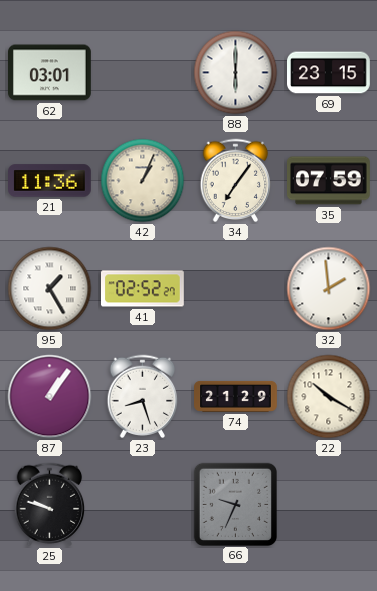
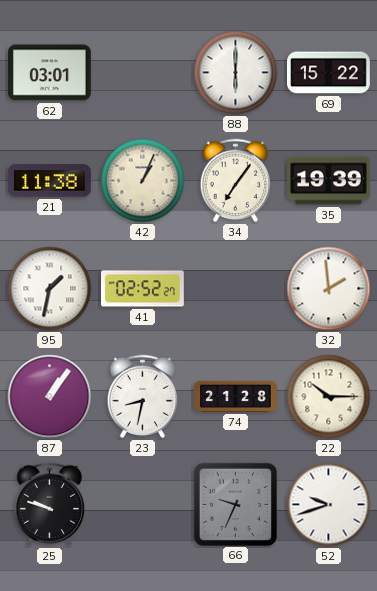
69: 23:15 -> 15:22 (329, 73)
21: 11:36 -> 11:38 (50, 181)
35: 07:59 -> 19:39 (329, 181)
95: 1:25 -> 1:32 (50, 289)
23: 8:27 -> 8:32 (143, 397)
74: 21:29 -> 21:28 (236, 396)
22: 10:20 -> 10:15 (329, 397)
52: none -> 9:42 (329, 505)
